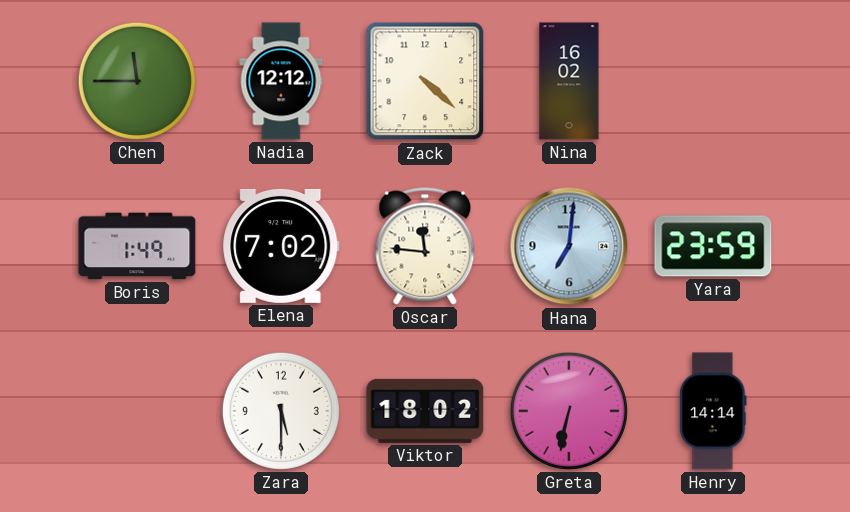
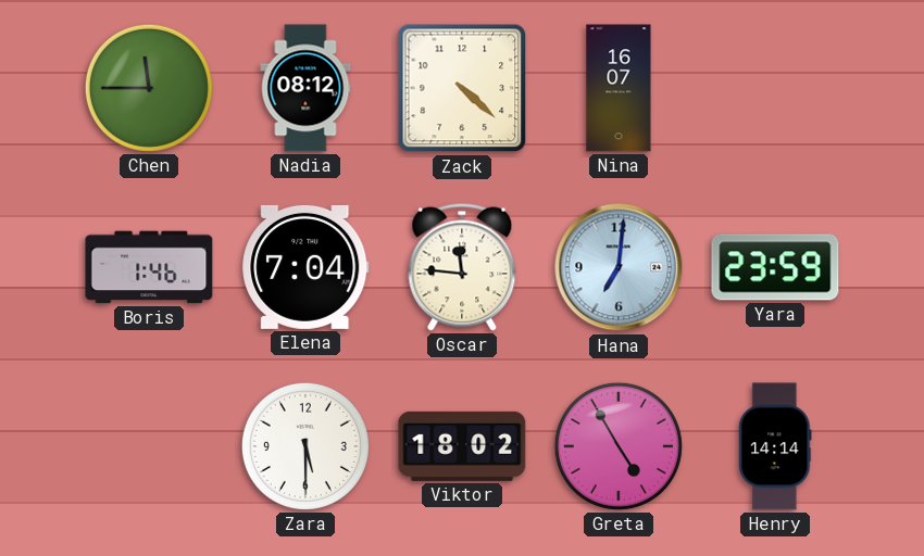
Nadia: 12:12 -> 08:12 (305, 88)
Nina: 16:02 -> 16:07 (619, 88)
Boris: 1:49 -> 1:46 (149, 267)
Elena: 7:02 -> 7:04 (305, 267)
Greta: 6:32 -> 4:55 (619, 446)
